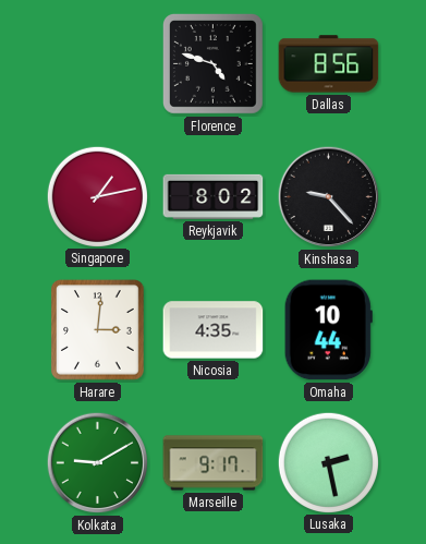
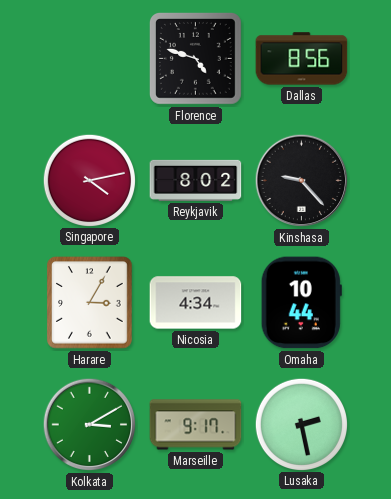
Singapore: 1:13 -> 4:13 (89, 180)
Harare: 3:01 -> 3:05 (90, 303)
Nicosia: 4:35 -> 4:34 (196, 303)
Kolkata: 9:10 -> 3:10 (90, 425)
